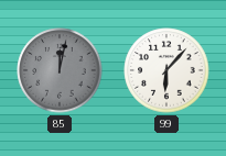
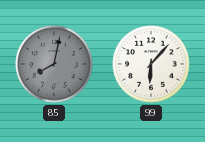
85: 12:02 -> 8:02 (54, 64)
